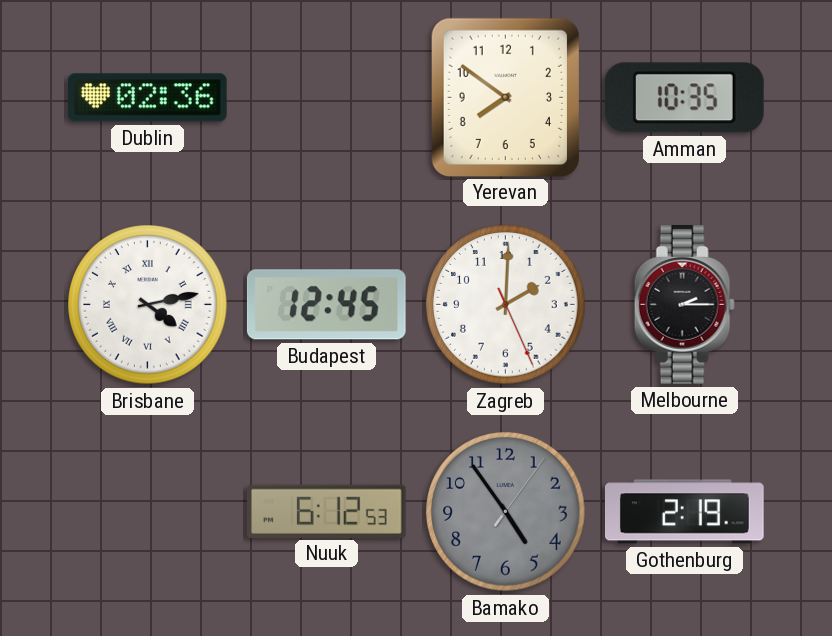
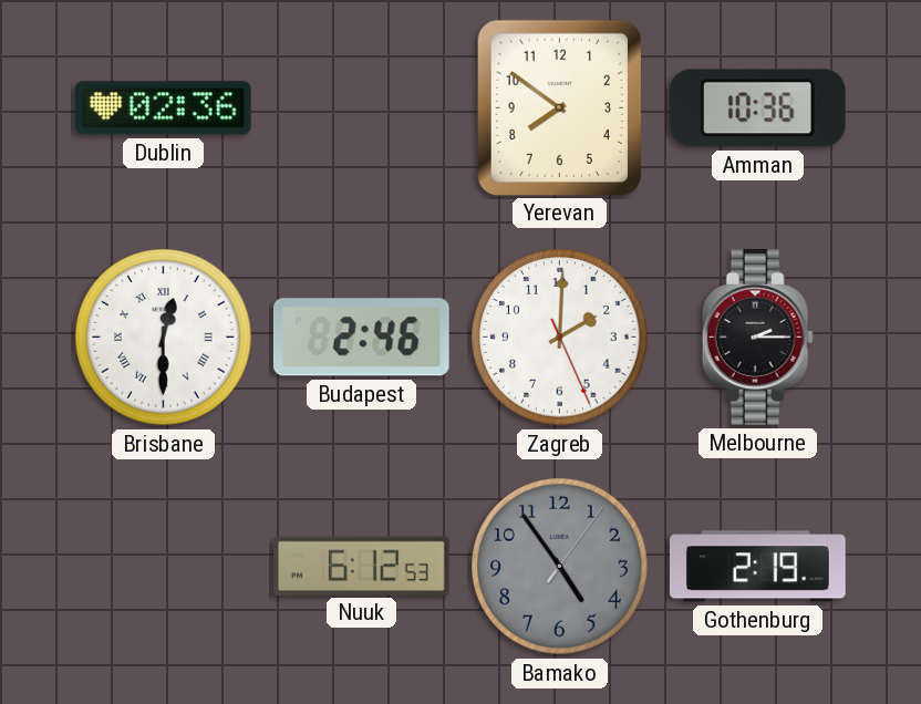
Amman: 10:35 -> 10:36 (757, 108)
Brisbane: 4:13 -> 12:30 (164, 338)
Budapest: 12:45 -> 2:46 (361, 338)
